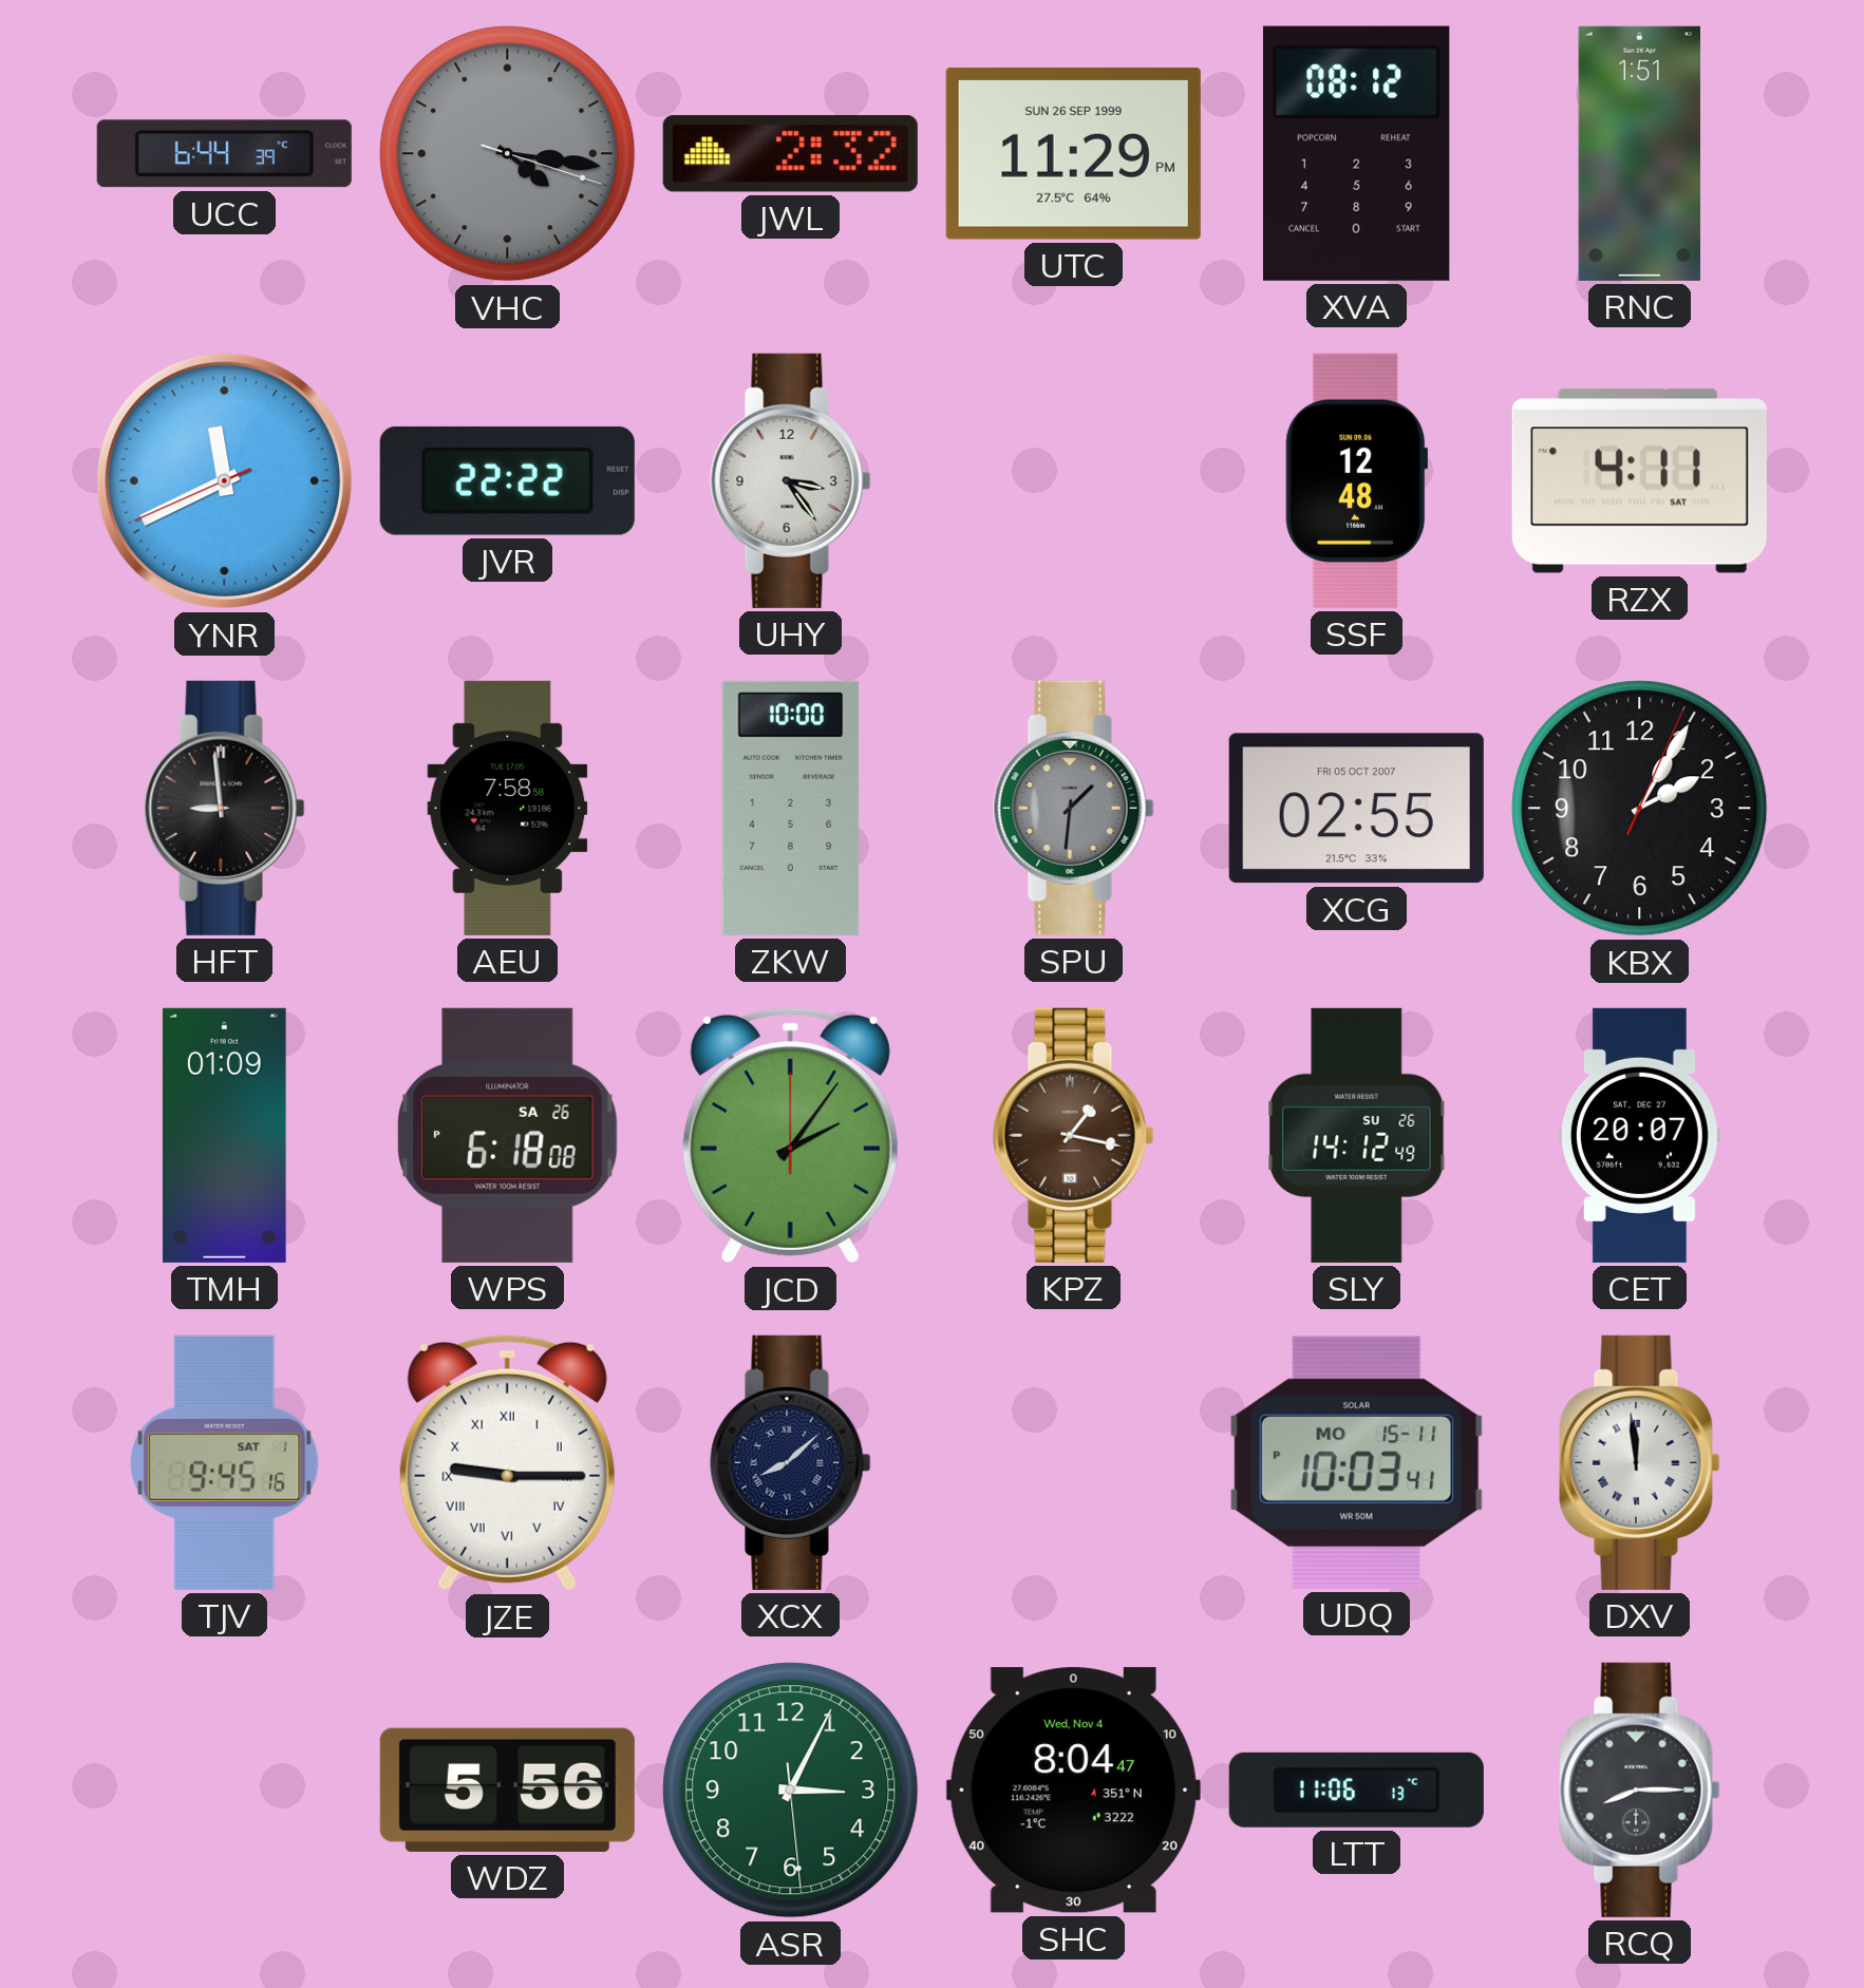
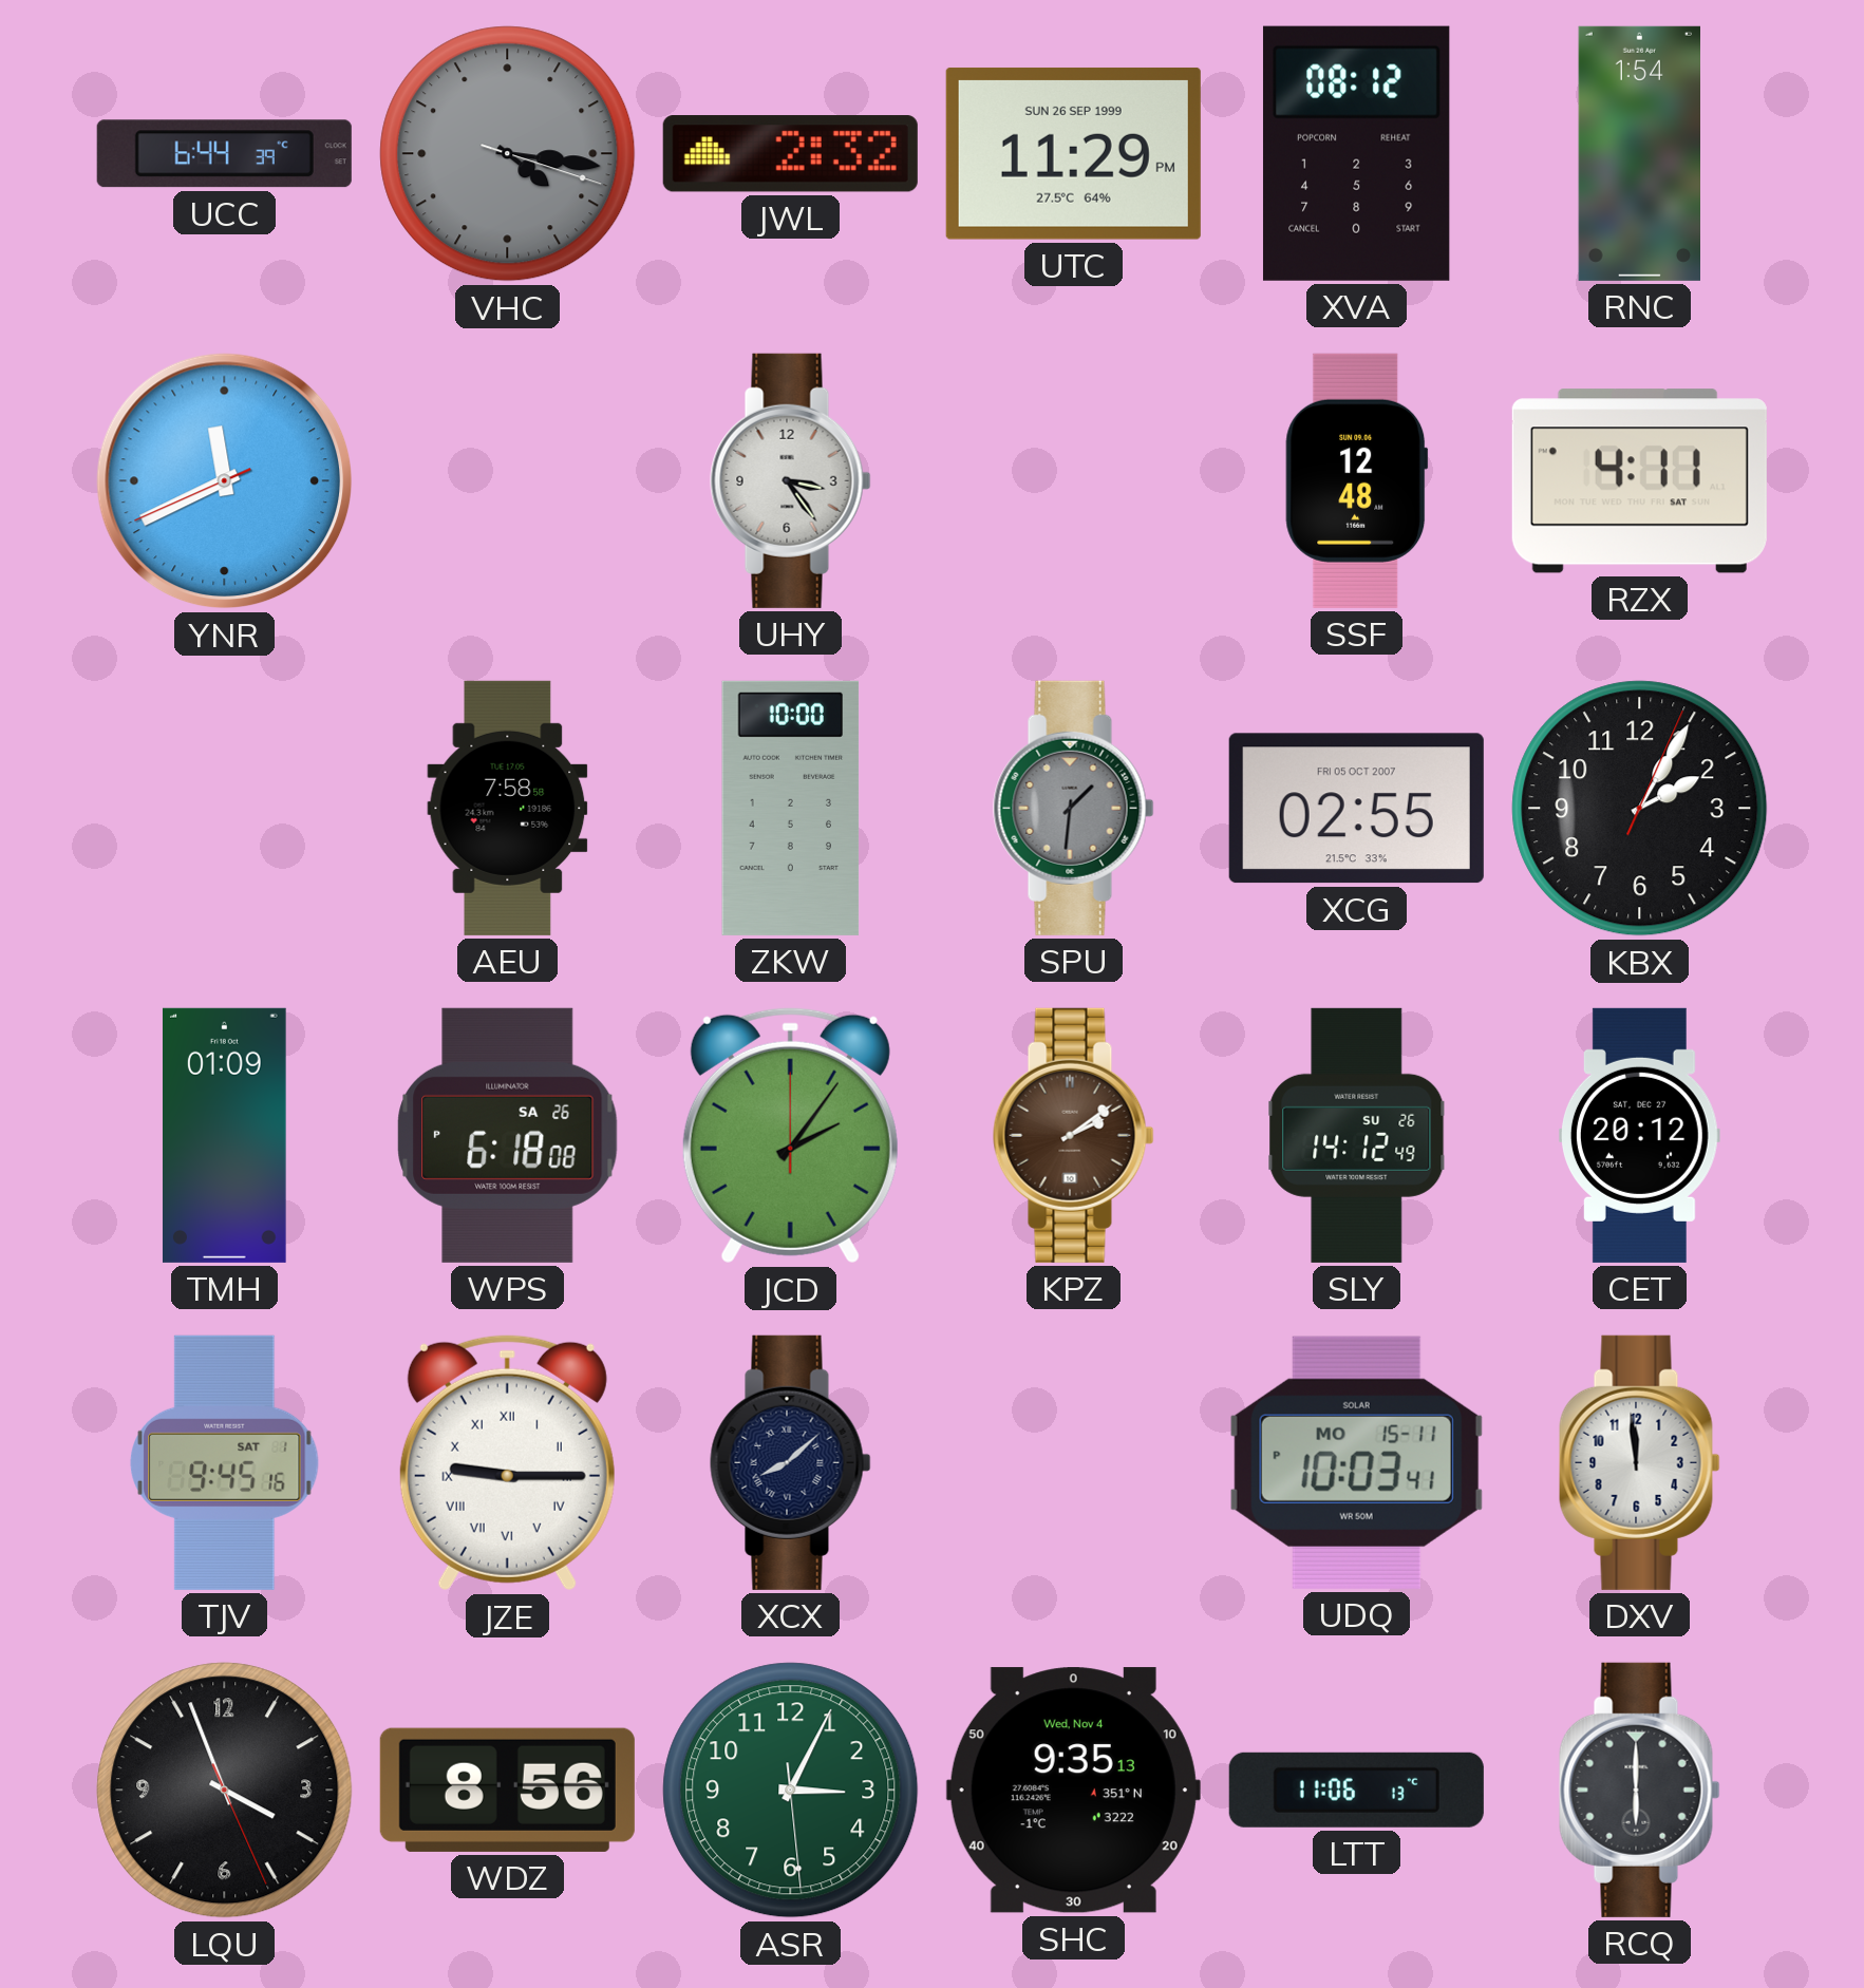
RNC: 1:51 -> 1:54 (1639, 153)
JVR: 22:22 -> none (507, 480)
HFT: 8:59 -> none (225, 808)
KPZ: 1:17 -> 2:09 (1074, 1135)
CET: 20:07 -> 20:12 (1639, 1135)
DXV numerals: Roman -> Arabic (1640, 1462)
LQU: none -> 3:56 (225, 1791)
WDZ: 5:56 -> 8:56 (507, 1790)
SHC: 8:04 -> 9:35 (1073, 1791)
RCQ: 8:15 -> 6:00 (1640, 1790)
